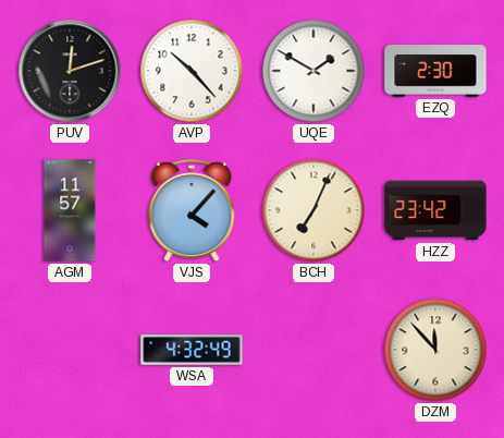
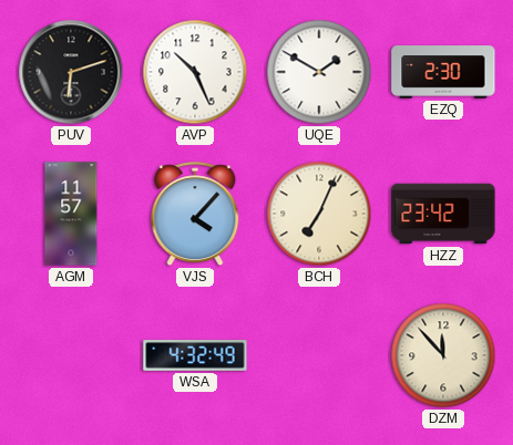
PUV: 12:12 -> 6:12 (71, 72)
AVP: 10:23 -> 10:26 (195, 72)
